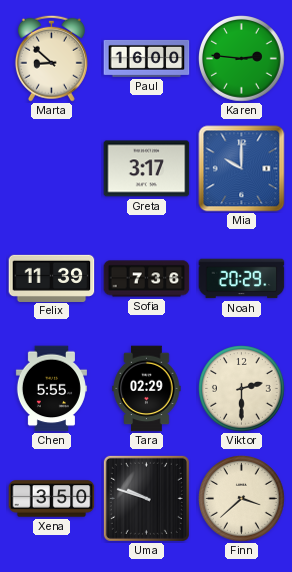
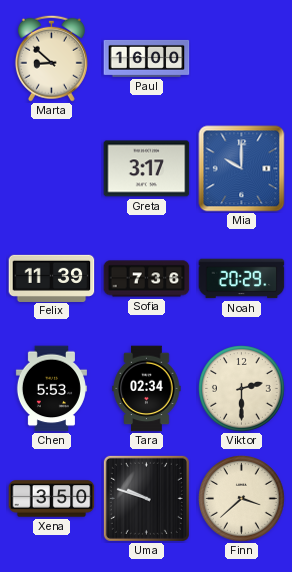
Karen: 2:46 -> none (242, 59)
Chen: 5:55 -> 5:53 (51, 389)
Tara: 02:29 -> 02:34 (147, 389)
